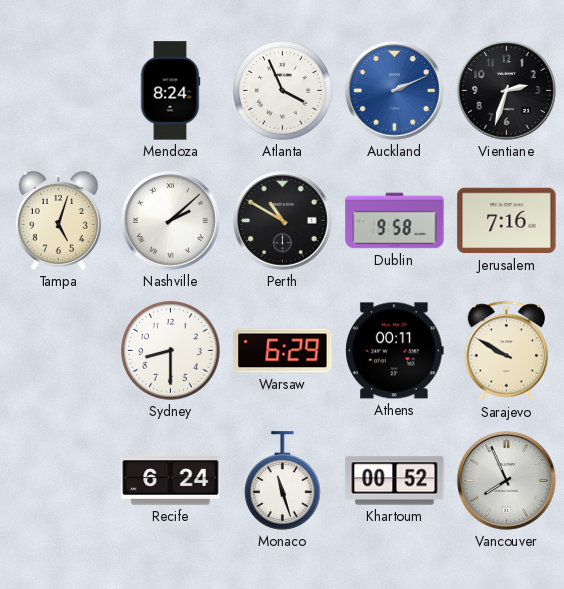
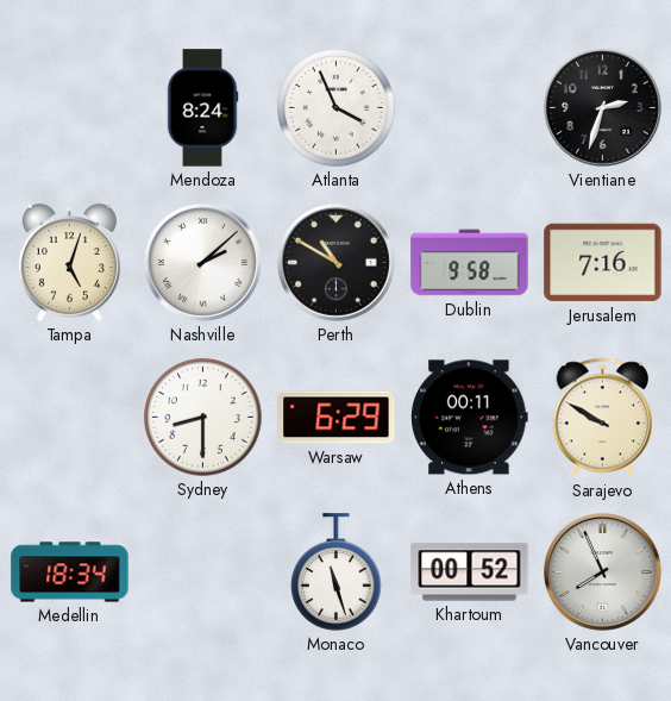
Auckland: 2:11 -> none (394, 90)
Medellin: none -> 18:34 (70, 572)
Recife: 6:24 -> none (171, 481)
